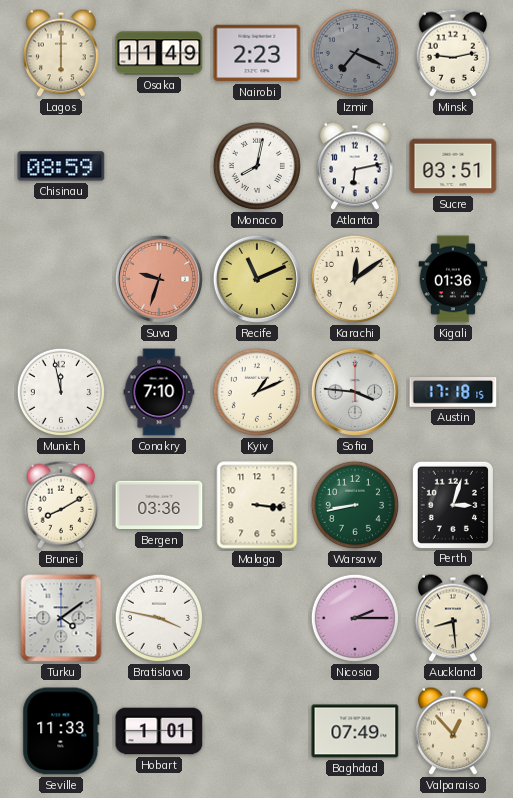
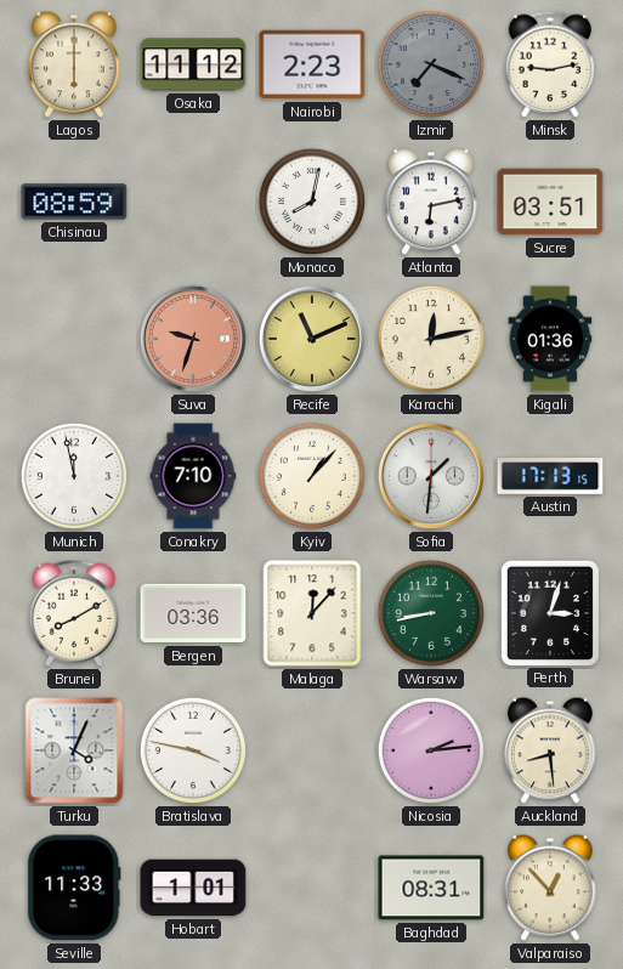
Osaka: 11:49 -> 11:12 (193, 64)
Karachi: 12:09 -> 12:13 (431, 339)
Kyiv: 1:11 -> 1:07 (312, 476)
Sofia: 3:46 -> 1:31 (431, 476)
Austin: 17:18 -> 17:13 (550, 477)
Malaga: 3:16 -> 12:07 (312, 613)
Turku: 4:09 -> 4:04 (74, 750)
Nicosia: 2:15 -> 2:14 (431, 750)
Baghdad: 07:49 -> 08:31 (431, 888)
